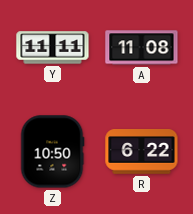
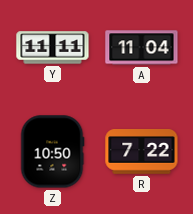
A: 11:08 -> 11:04 (142, 48)
R: 6:22 -> 7:22 (142, 152)
